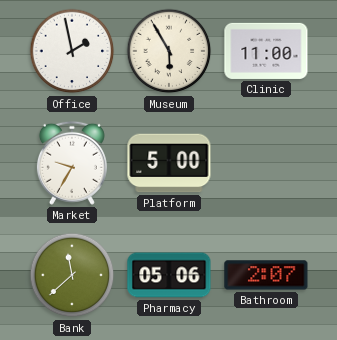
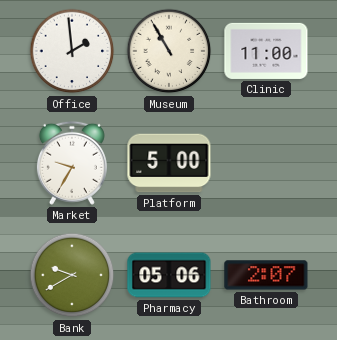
Office: 1:58 -> 1:59 (72, 51)
Museum: 5:55 -> 10:55 (169, 51)
Bank: 11:38 -> 9:40 (72, 275)
